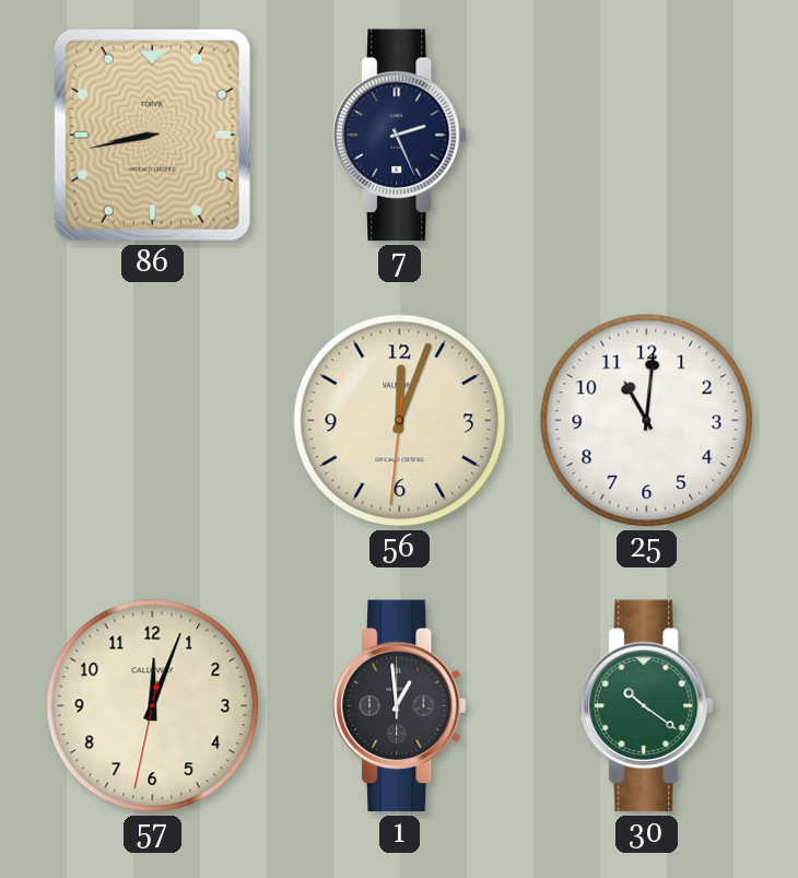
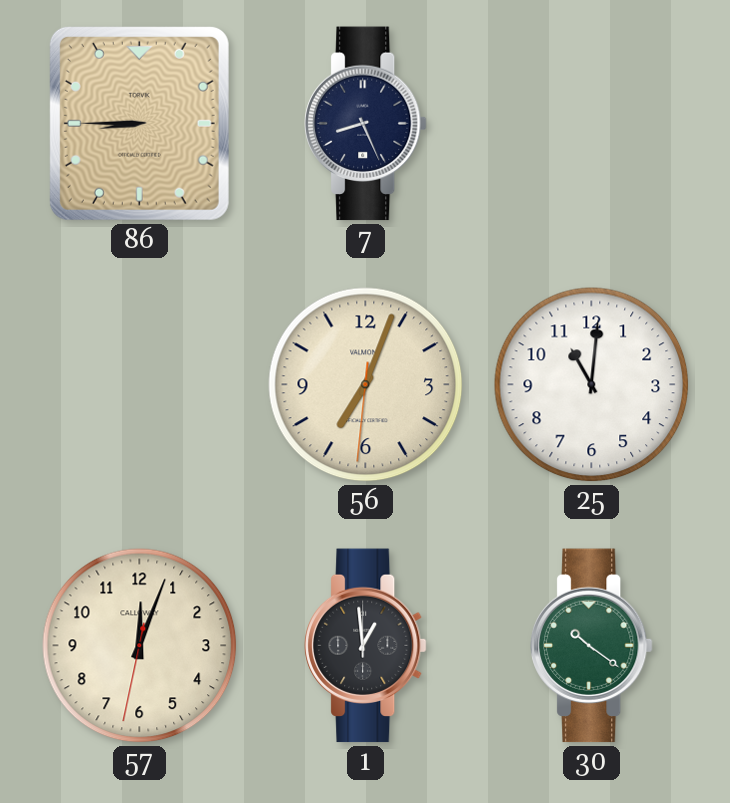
86: 8:43 -> 8:45 (139, 123)
7: 2:26 -> 8:26 (366, 124)
56: 12:03 -> 7:03 (366, 385)
